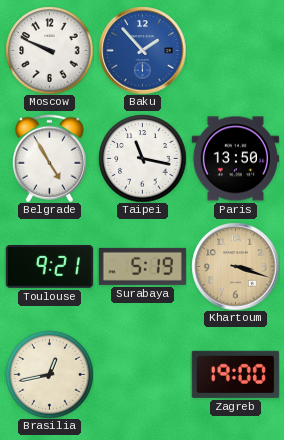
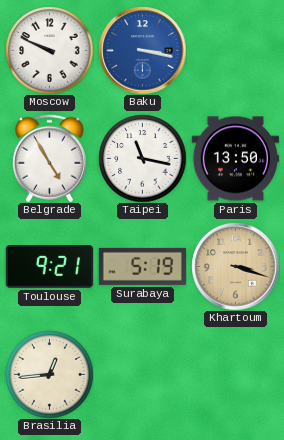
Baku: 1:53 -> 3:17 (142, 50)
Brasilia: 12:43 -> 12:44 (49, 374)
Zagreb: 19:00 -> none (235, 374)
